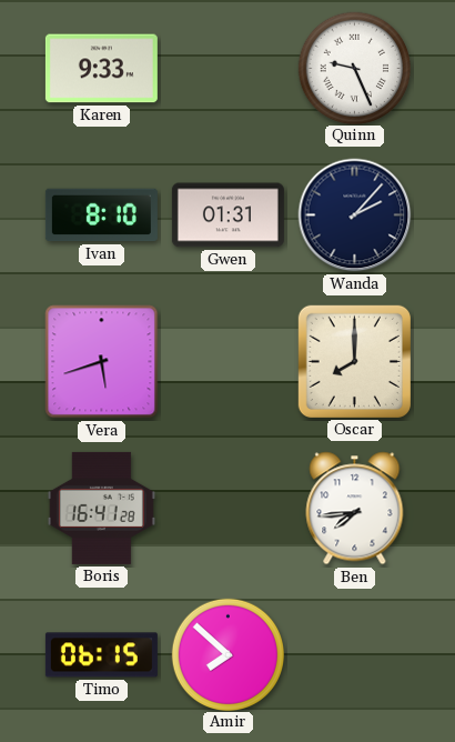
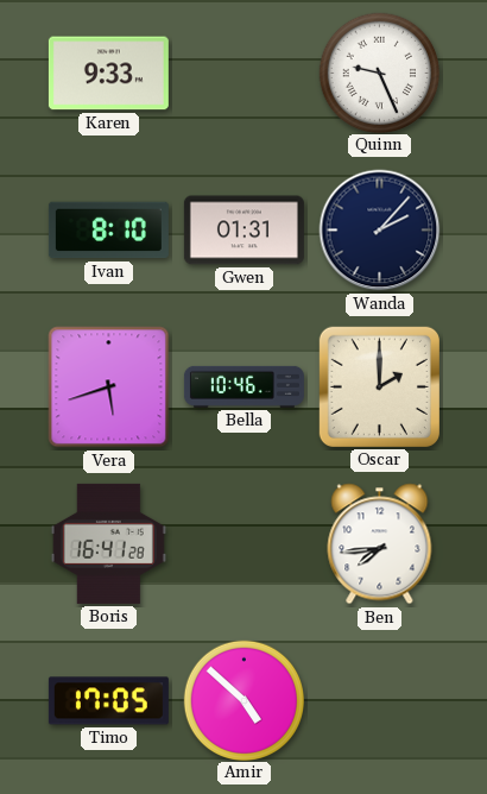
Bella: none -> 10:46 (243, 386)
Oscar: 8:00 -> 2:00 (379, 386)
Timo: 06:15 -> 17:05 (108, 701)
Amir: 7:52 -> 4:52 (243, 700)
